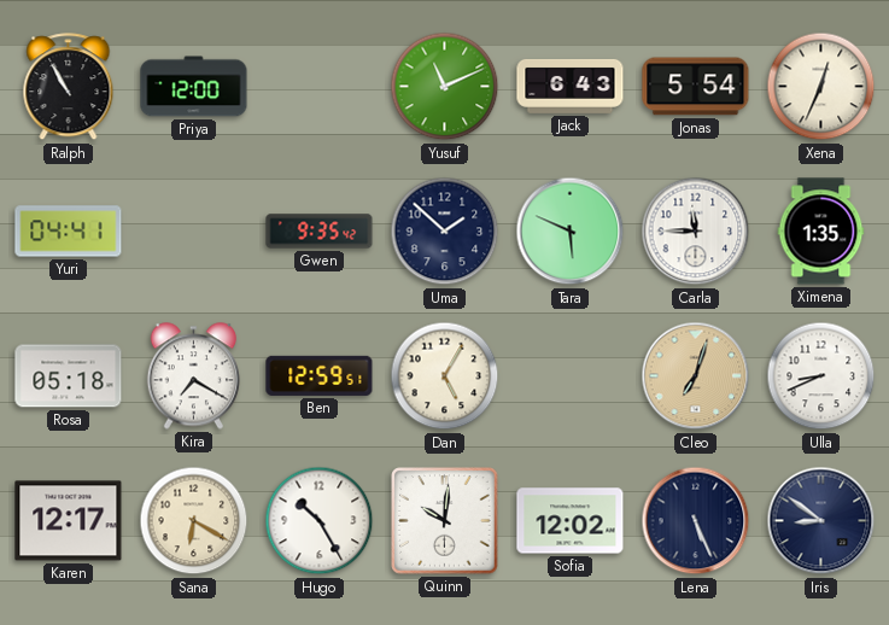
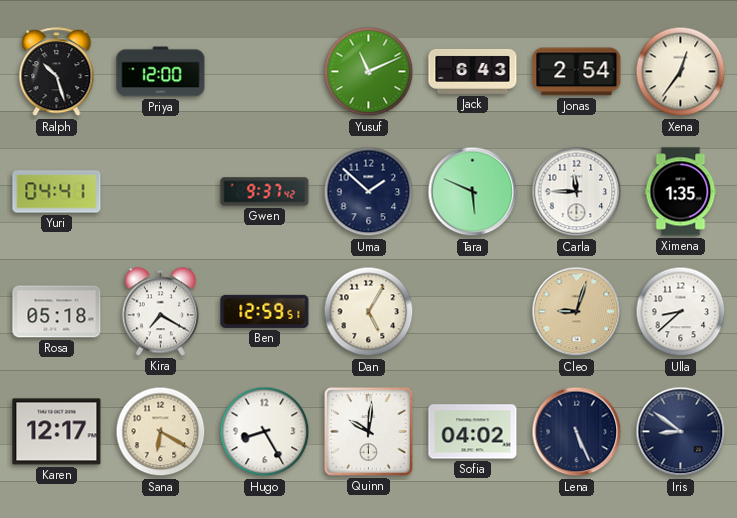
Ralph: 10:55 -> 10:27 (57, 72)
Jonas: 5:54 -> 2:54 (577, 72)
Xena: 12:34 -> 12:36 (681, 72)
Gwen: 9:35 -> 9:37 (265, 192)
Cleo: 7:03 -> 9:03 (577, 312)
Ulla: 8:41 -> 8:38 (681, 312)
Hugo: 10:25 -> 8:25 (265, 432)
Sofia: 12:02 -> 04:02 (473, 432)
